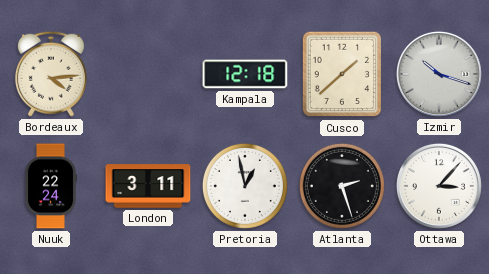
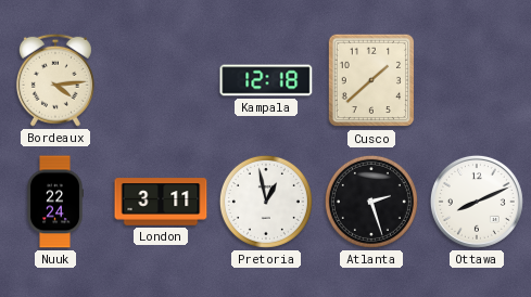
Izmir: 10:18 -> none (439, 74)
Ottawa: 3:07 -> 8:11 (477, 202)
